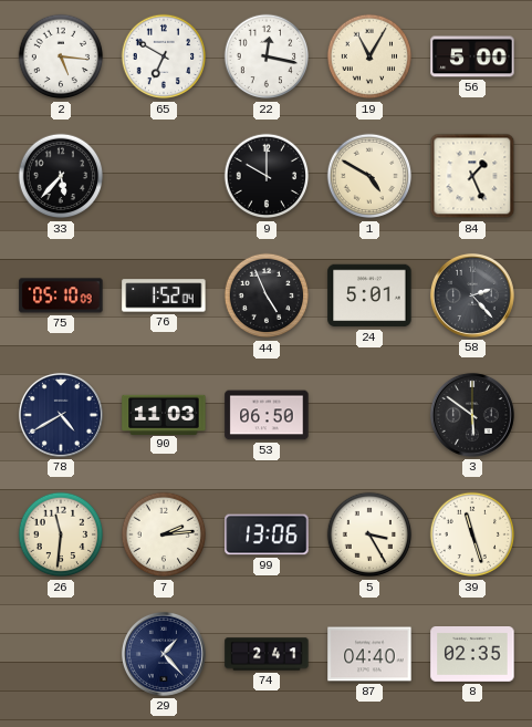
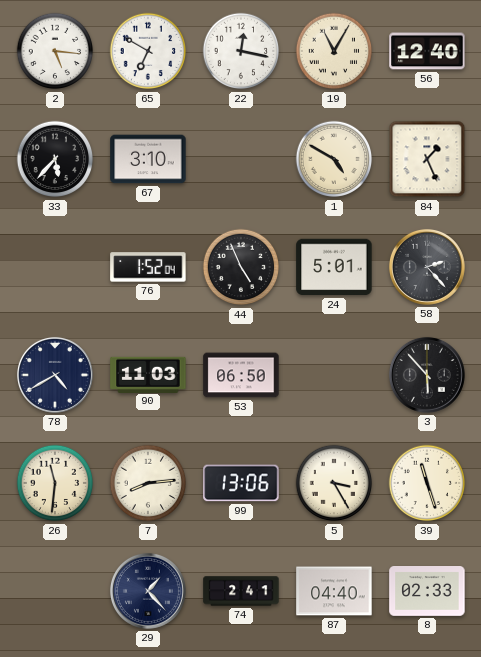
56: 5:00 -> 12:40 (427, 51)
67: none -> 3:10 (148, 159)
9: 10:00 -> none (267, 176)
75: 05:10 -> none (61, 295)
3: 5:51 -> 5:53 (427, 375)
7: 2:14 -> 8:14 (148, 483)
8: 02:35 -> 02:33 (427, 592)
